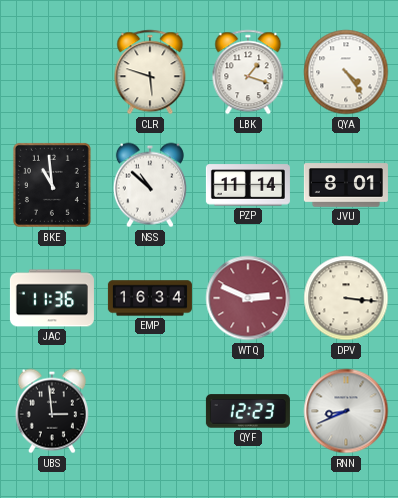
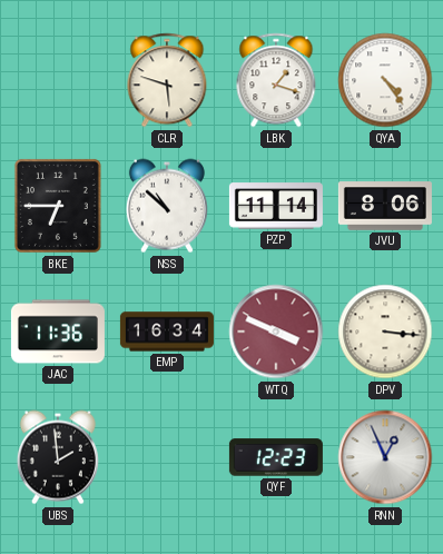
BKE: 10:59 -> 6:45 (58, 206)
JVU: 8:01 -> 8:06 (385, 206)
WTQ: 2:49 -> 3:49 (276, 332)
UBS: 2:59 -> 1:59 (58, 457)
RNN: 8:41 -> 12:56 (385, 457)
